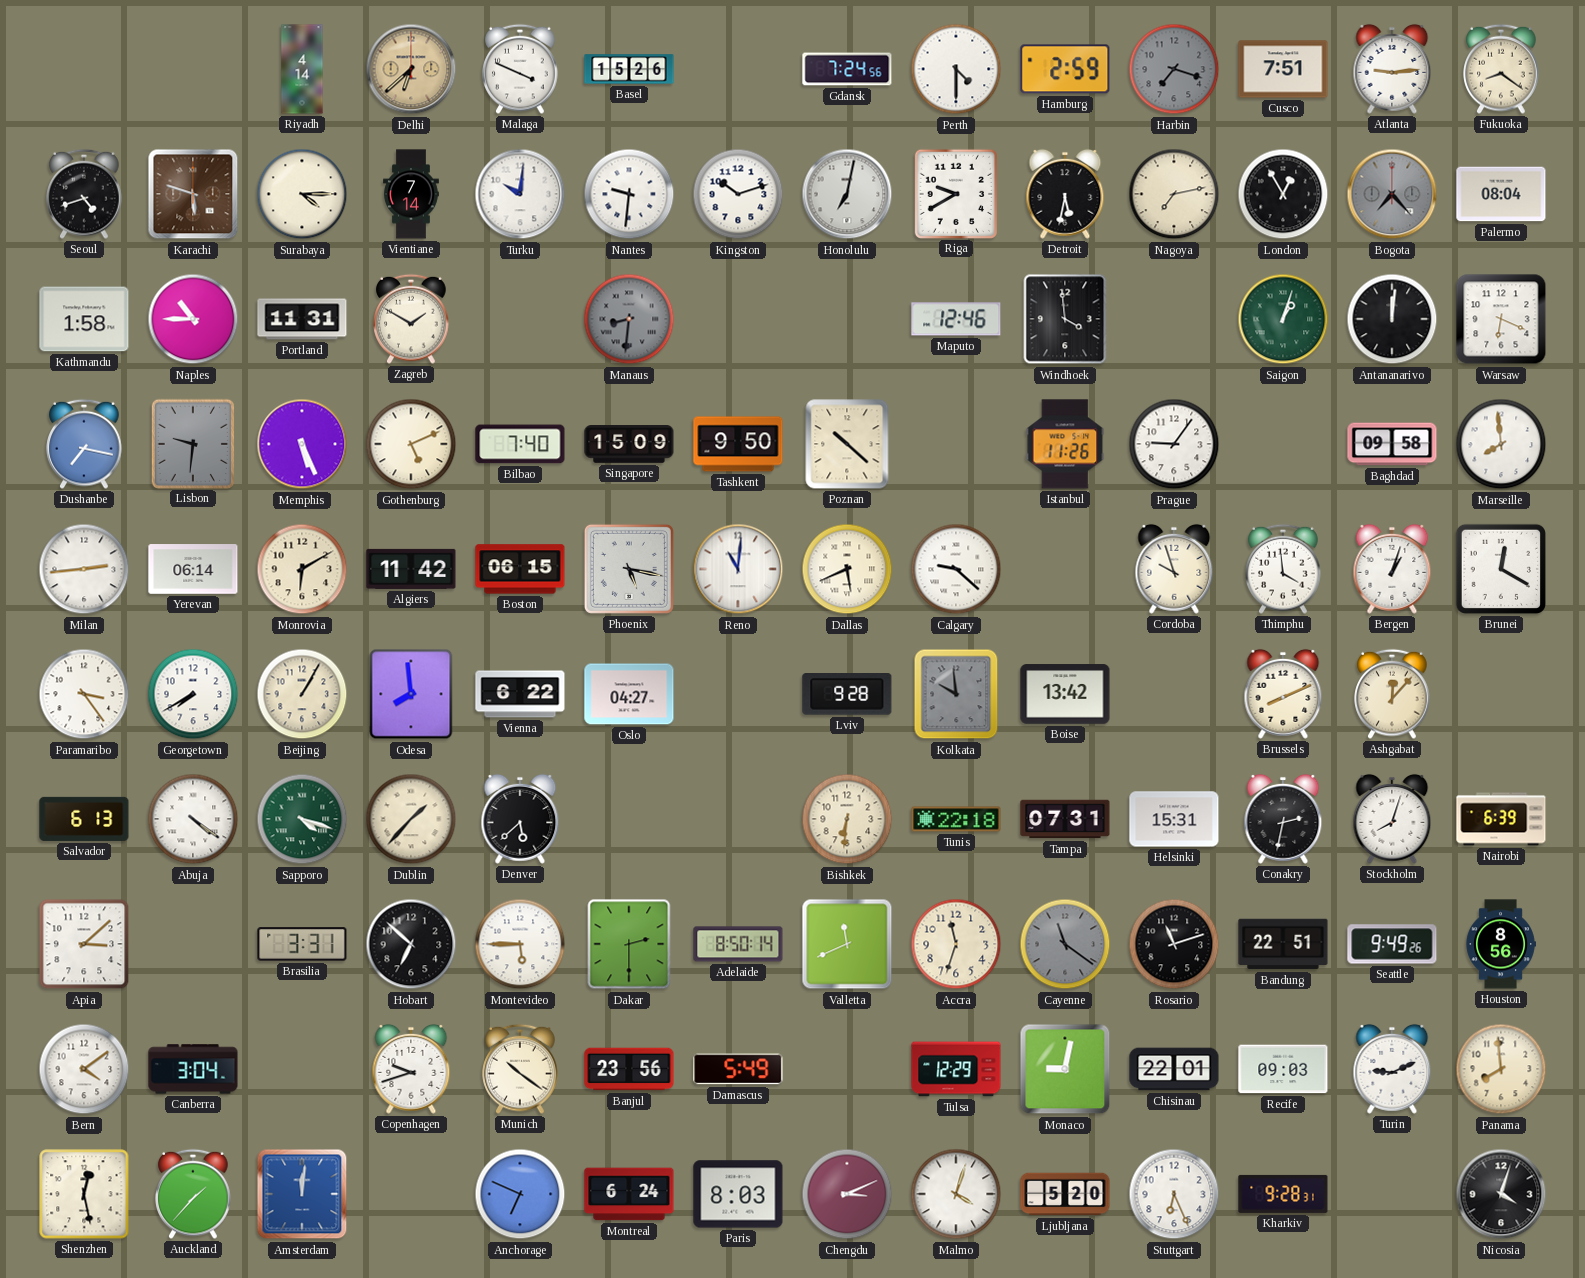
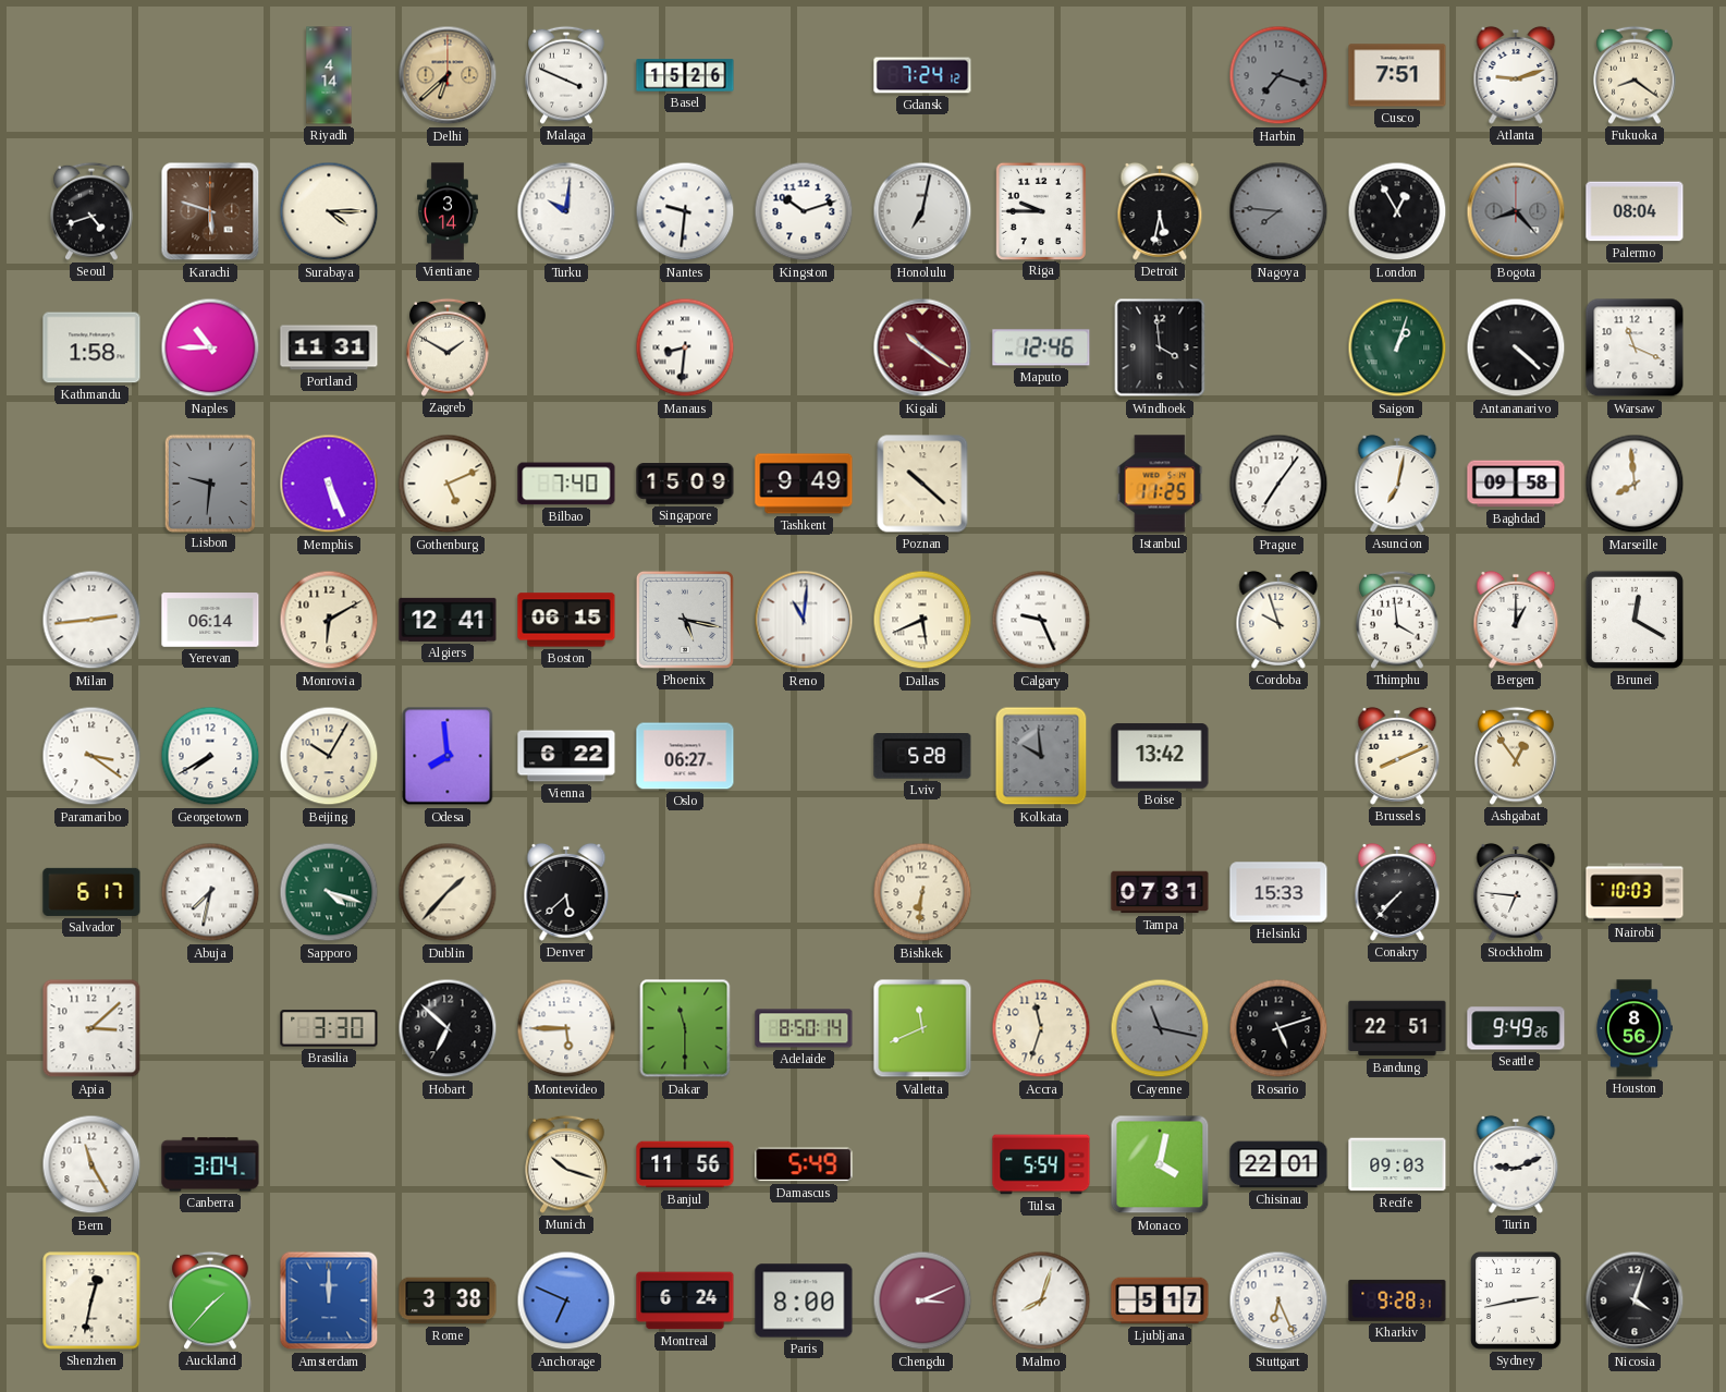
Gdansk: 7:24:56 -> 7:24:12 (922, 75)
Perth: 4:30 -> none (956, 69)
Hamburg: 2:59 -> none (1065, 69)
Atlanta: 9:14 -> 9:12 (1516, 75)
Vientiane: 7:14 -> 3:14 (449, 211)
Riga: 9:40 -> 9:45 (1040, 210)
Nagoya: 7:13 -> 7:46 (1278, 211)
Nagoya dial: cream -> grey (1278, 211)
Bogota: 7:23 -> 8:23 (1516, 211)
Manaus dial: grey -> white (685, 347)
Kigali: none -> 10:21 (922, 347)
Antananarivo: 12:01 -> 4:22 (1516, 347)
Warsaw: 6:19 -> 11:19 (1635, 347)
Dushanbe: 7:17 -> none (84, 444)
Tashkent: 9:50 -> 9:49 (804, 484)
Istanbul: 11:26 -> 11:25 (1160, 484)
Prague: 9:06 -> 7:06 (1278, 484)
Asuncion: none -> 7:02 (1397, 484)
Algiers: 11:42 -> 12:41 (448, 620)
Calgary: 9:22 -> 9:26 (1041, 620)
Bergen: 1:03 -> 1:00 (1516, 620)
Paramaribo: 3:24 -> 3:21 (91, 756)
Beijing: 1:05 -> 10:05 (329, 756)
Oslo: 04:27 -> 06:27 (685, 756)
Lviv: 9:28 -> 5:28 (922, 757)
Ashgabat: 12:07 -> 12:54 (1516, 756)
Salvador: 6:13 -> 6:17 (91, 892)
Abuja: 4:21 -> 7:32 (210, 892)
Tunis: 22:18 -> none (956, 819)
Helsinki: 15:31 -> 15:33 (1278, 892)
Conakry: 2:32 -> 7:37 (1397, 892)
Stockholm: 8:03 -> 6:46 (1516, 892)
Nairobi: 6:39 -> 10:03 (1635, 892)
Brasilia: 3:31 -> 3:30 (329, 1028)
Dakar: 2:30 -> 11:30 (685, 1028)
Cayenne: 11:21 -> 11:17 (1160, 1028)
Rosario: 11:12 -> 5:12 (1278, 1028)
Bern: 4:09 -> 11:25 (91, 1164)
Copenhagen: 9:42 -> none (411, 1069)
Munich: 10:21 -> 10:18 (566, 1164)
Banjul: 23:56 -> 11:56 (685, 1164)
Tulsa: 12:29 -> 5:54 (1041, 1164)
Monaco: 9:02 -> 4:02 (1160, 1164)
Panama: 7:59 -> none (1501, 1069)
Shenzhen: 12:28 -> 12:32 (91, 1301)
Amsterdam: 12:01 -> 12:00 (329, 1301)
Rome: none -> 3:38 (448, 1301)
Paris: 8:03 -> 8:00 (804, 1301)
Malmo: 4:03 -> 8:03 (1041, 1301)
Ljubljana: 5:20 -> 5:17 (1160, 1301)
Sydney: none -> 2:43 (1517, 1302)
